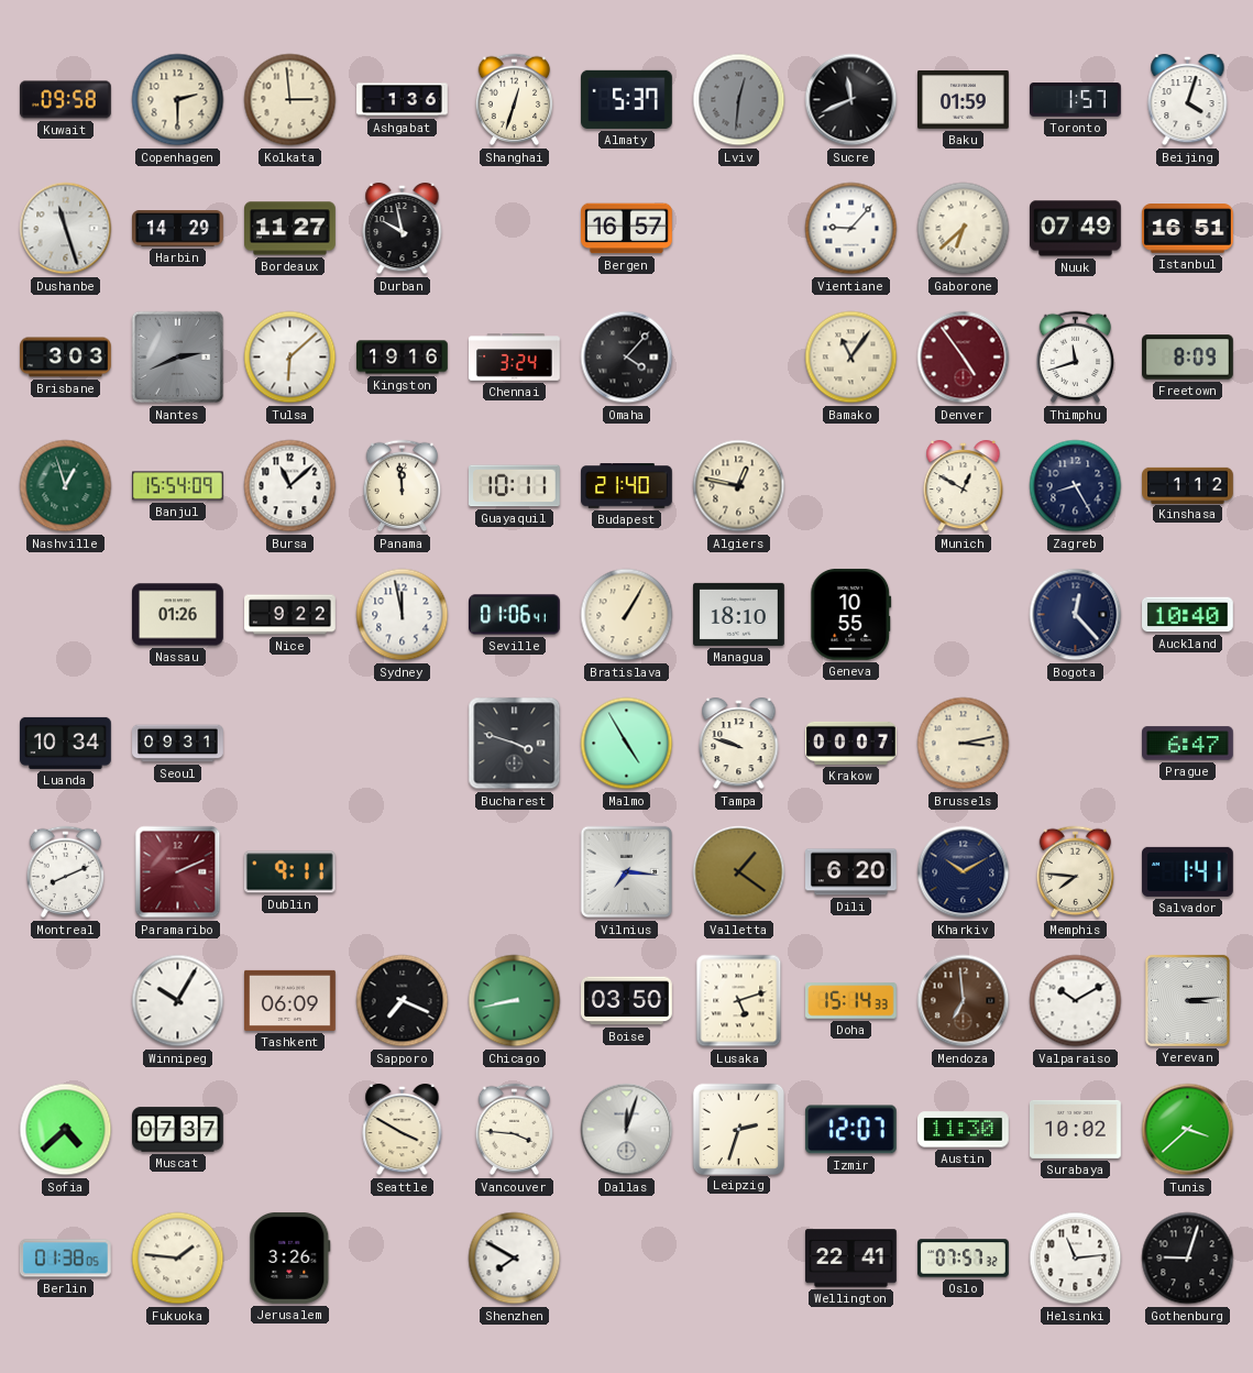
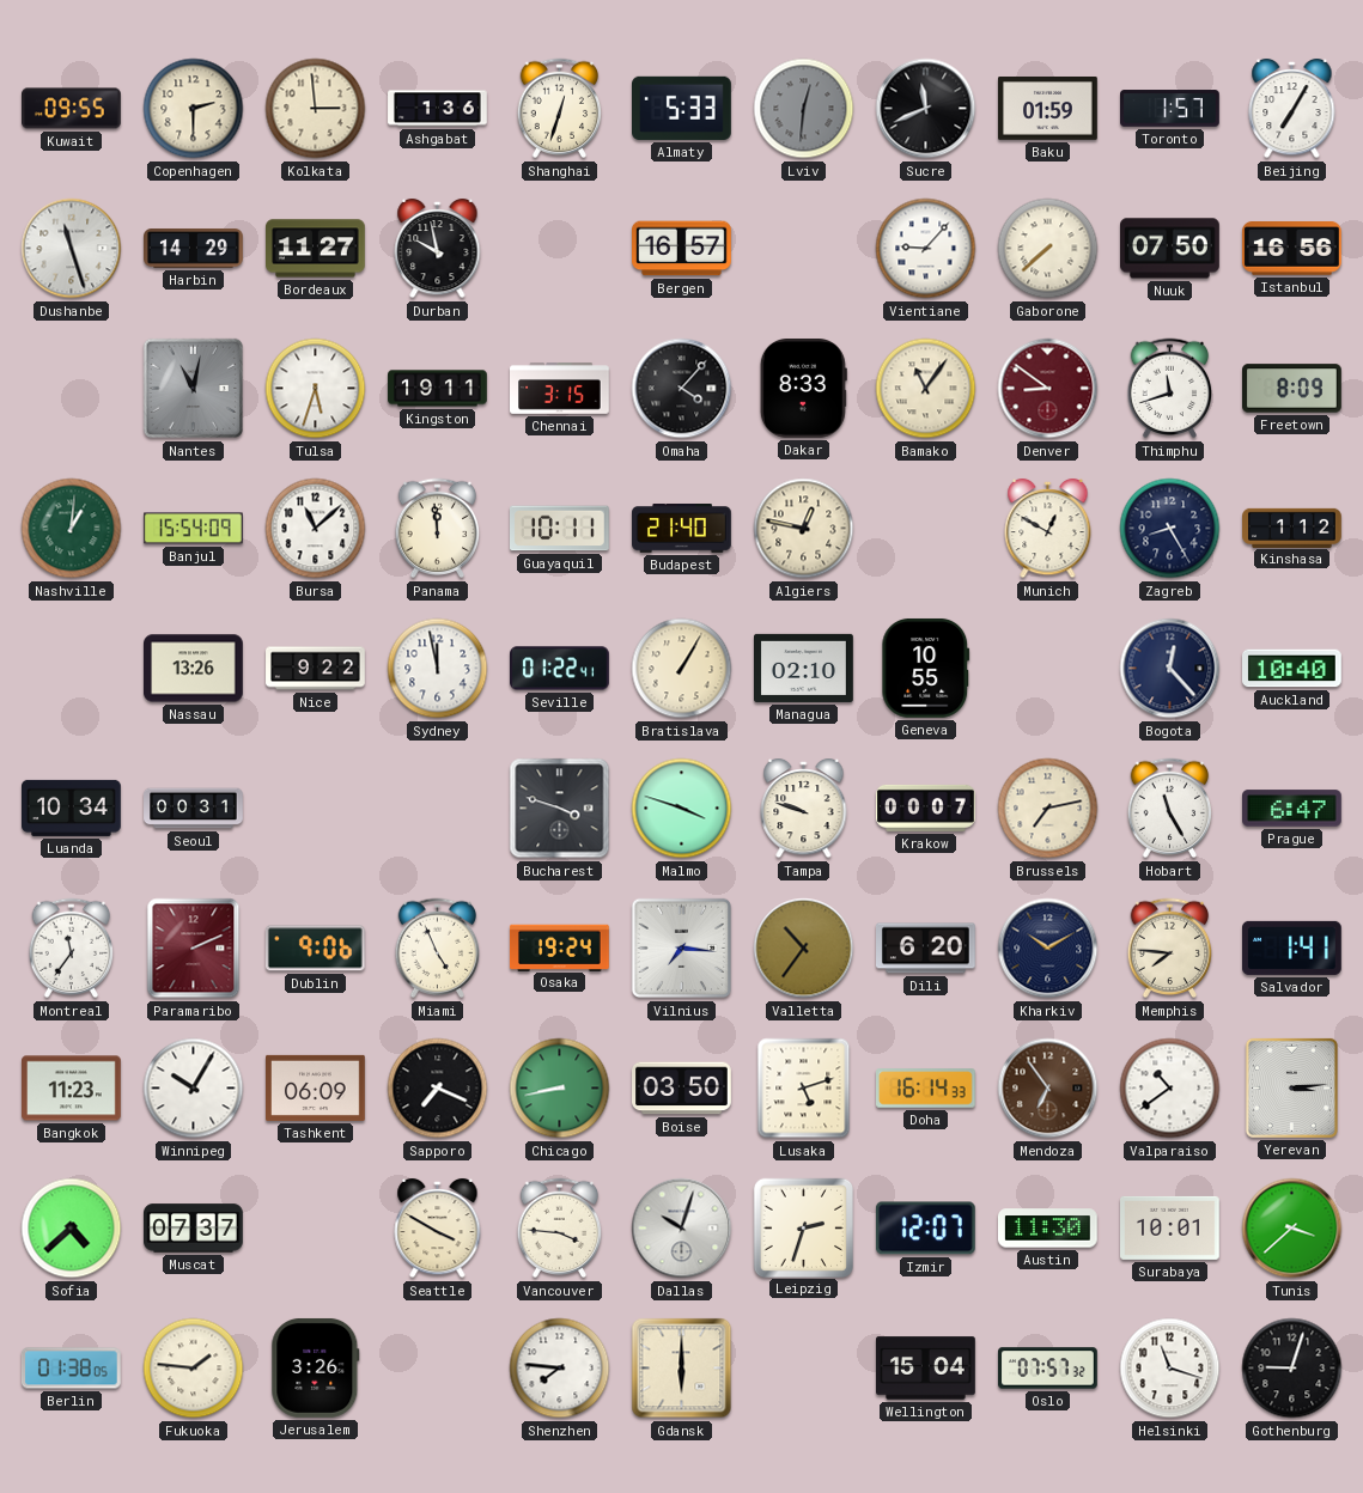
Kuwait: 09:58 -> 09:55 (72, 109)
Almaty: 5:37 -> 5:33 (682, 108)
Beijing: 4:03 -> 7:05 (1292, 109)
Gaborone: 6:38 -> 7:38 (1048, 249)
Nuuk: 07:49 -> 07:50 (1170, 249)
Istanbul: 16:51 -> 16:56 (1291, 249)
Brisbane: 3:03 -> none (66, 358)
Nantes: 2:41 -> 11:02 (194, 389)
Tulsa: 6:08 -> 5:33 (316, 389)
Kingston: 19:16 -> 19:11 (438, 389)
Chennai: 3:24 -> 3:15 (560, 389)
Dakar: none -> 8:33 (803, 389)
Denver: 4:54 -> 8:51 (1048, 389)
Nashville: 12:57 -> 1:01 (72, 529)
Nassau: 01:26 -> 13:26 (194, 669)
Seville: 01:06 -> 01:22 (560, 669)
Managua: 18:10 -> 02:10 (804, 668)
Seoul: 09:31 -> 00:31 (194, 809)
Malmo: 4:55 -> 3:48 (682, 809)
Brussels: 3:13 -> 7:13 (1048, 809)
Hobart: none -> 11:25 (1170, 809)
Montreal: 8:11 -> 11:36 (72, 949)
Dublin: 9:11 -> 9:06 (315, 949)
Miami: none -> 4:56 (438, 949)
Osaka: none -> 19:24 (560, 947)
Valletta: 1:21 -> 10:36 (804, 949)
Bangkok: none -> 11:23 (72, 1089)
Doha: 15:14 -> 16:14 (926, 1089)
Mendoza: 6:59 -> 6:54 (1048, 1089)
Valparaiso: 10:10 -> 10:39 (1170, 1089)
Dallas: 12:03 -> 10:03 (682, 1229)
Surabaya: 10:02 -> 10:01 (1170, 1227)
Shenzhen: 7:50 -> 7:46 (560, 1369)
Gdansk: none -> 6:00 (682, 1369)
Wellington: 22:41 -> 15:04 (926, 1369)
Helsinki: 11:14 -> 11:18 (1170, 1369)
